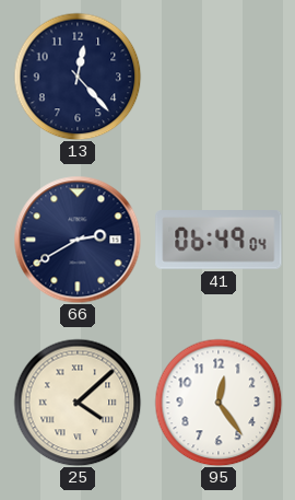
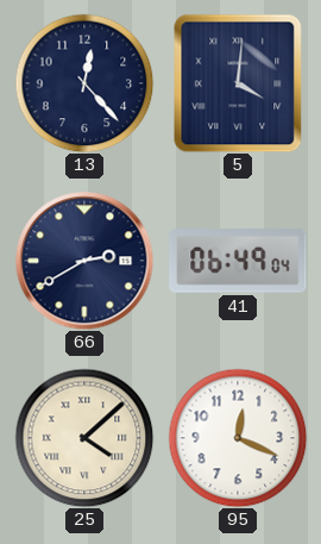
5: none -> 4:01 (238, 83)
95: 12:24 -> 12:19 (238, 438)
